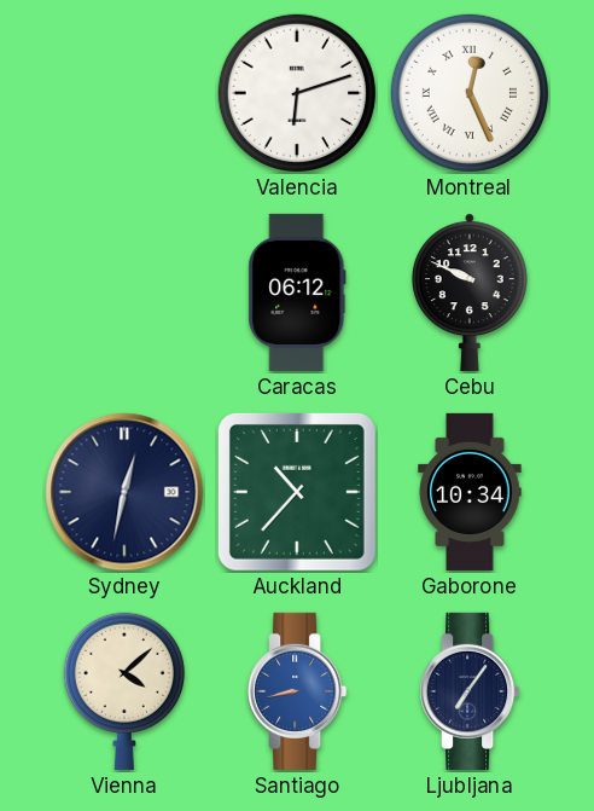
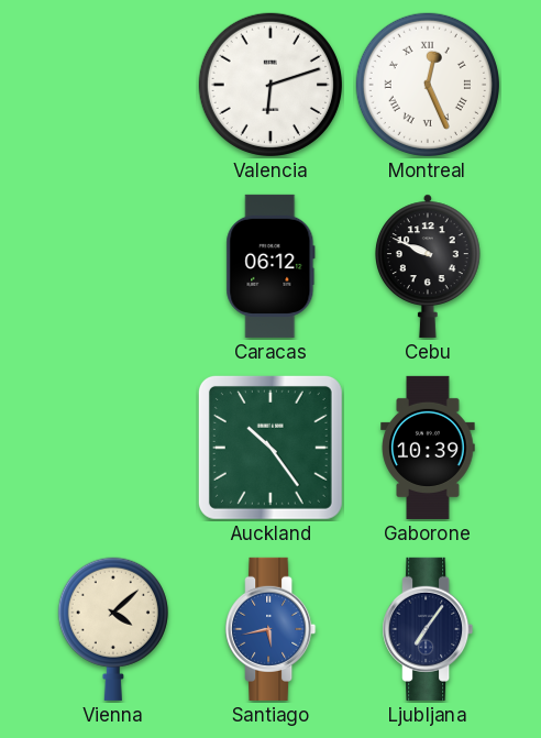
Sydney: 12:32 -> none (124, 492)
Auckland: 10:37 -> 10:24 (270, 448)
Gaborone: 10:34 -> 10:39 (428, 448)
Santiago: 8:43 -> 5:43 (270, 629)
